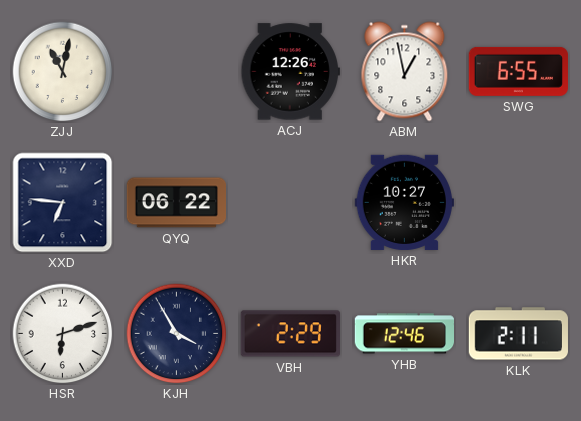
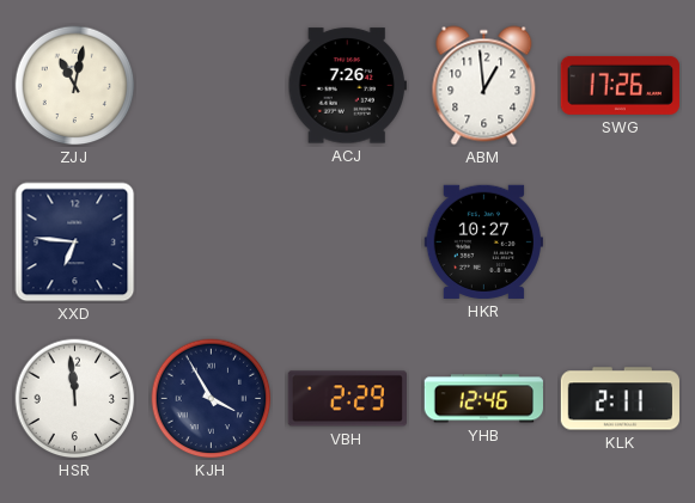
ACJ: 12:26 -> 7:26 (347, 86)
ABM: 12:58 -> 12:59 (484, 86)
SWG: 6:55 -> 17:26 (620, 85)
QYQ: 06:22 -> none (176, 203)
HSR: 6:12 -> 11:59 (75, 399)
